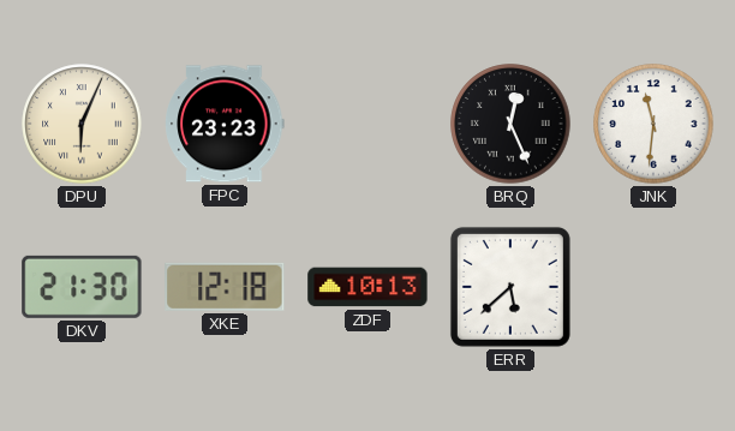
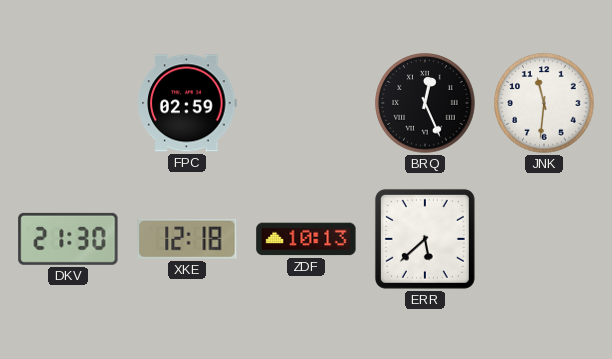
DPU: 6:04 -> none (82, 124)
FPC: 23:23 -> 02:59 (187, 103)
